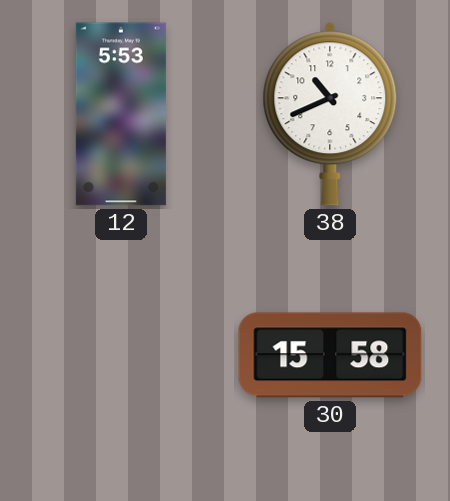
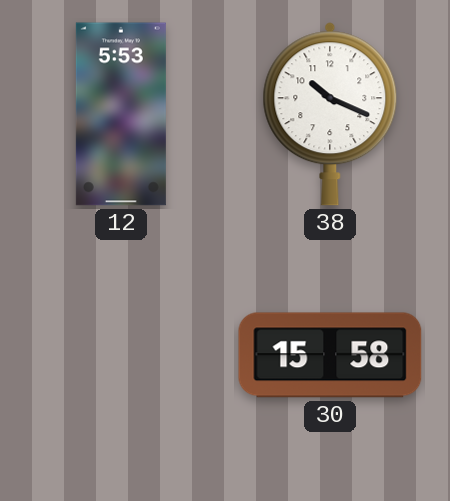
38: 10:41 -> 10:19 (330, 114)
